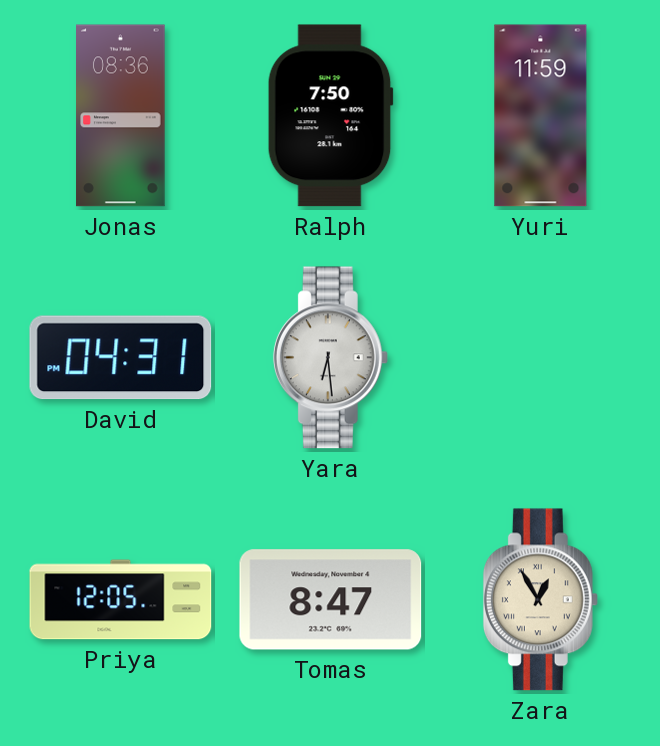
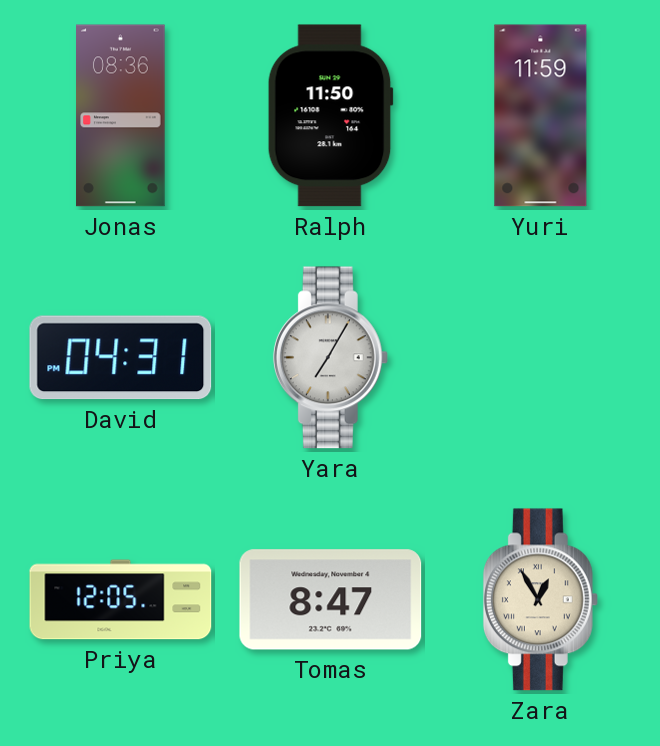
Ralph: 7:50 -> 11:50 (330, 116)
Yara: 6:29 -> 7:05 (330, 358)
